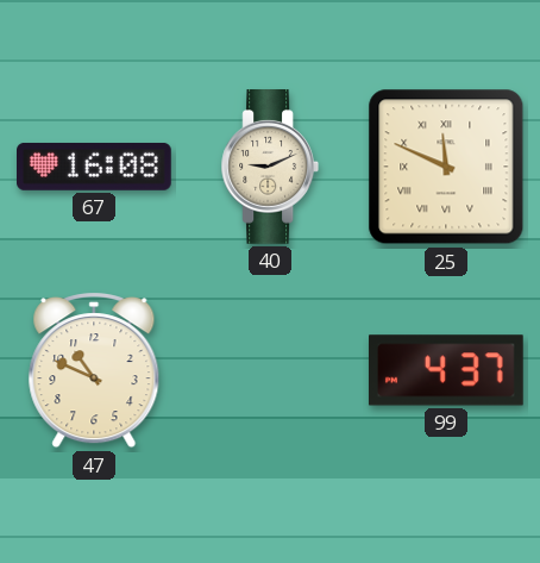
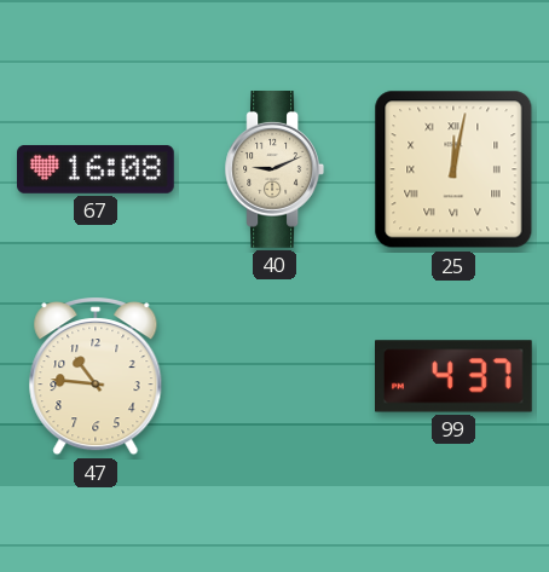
25: 11:49 -> 12:02 (453, 169)
47: 10:49 -> 10:46 (96, 376)
